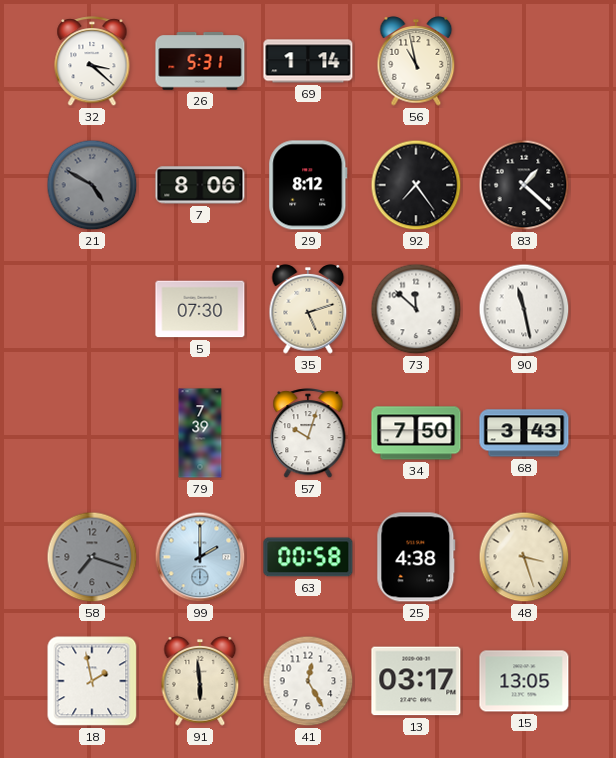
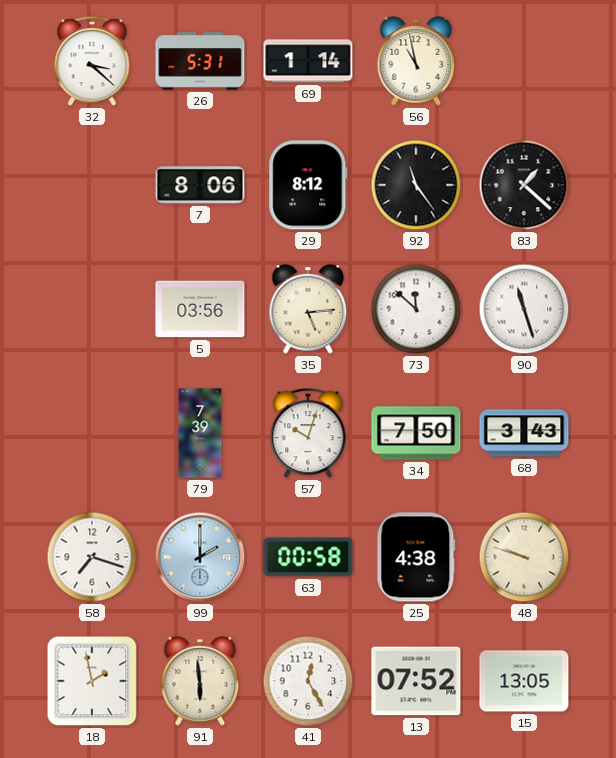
21: 4:50 -> none (92, 185)
92: 7:24 -> 11:24 (416, 185)
5: 07:30 -> 03:56 (200, 309)
35: 5:12 -> 5:14 (308, 309)
90: 11:28 -> 11:27 (524, 309)
58 dial: grey -> white (92, 557)
48: 3:27 -> 9:48 (524, 557)
13: 03:17 -> 07:52 (416, 681)
